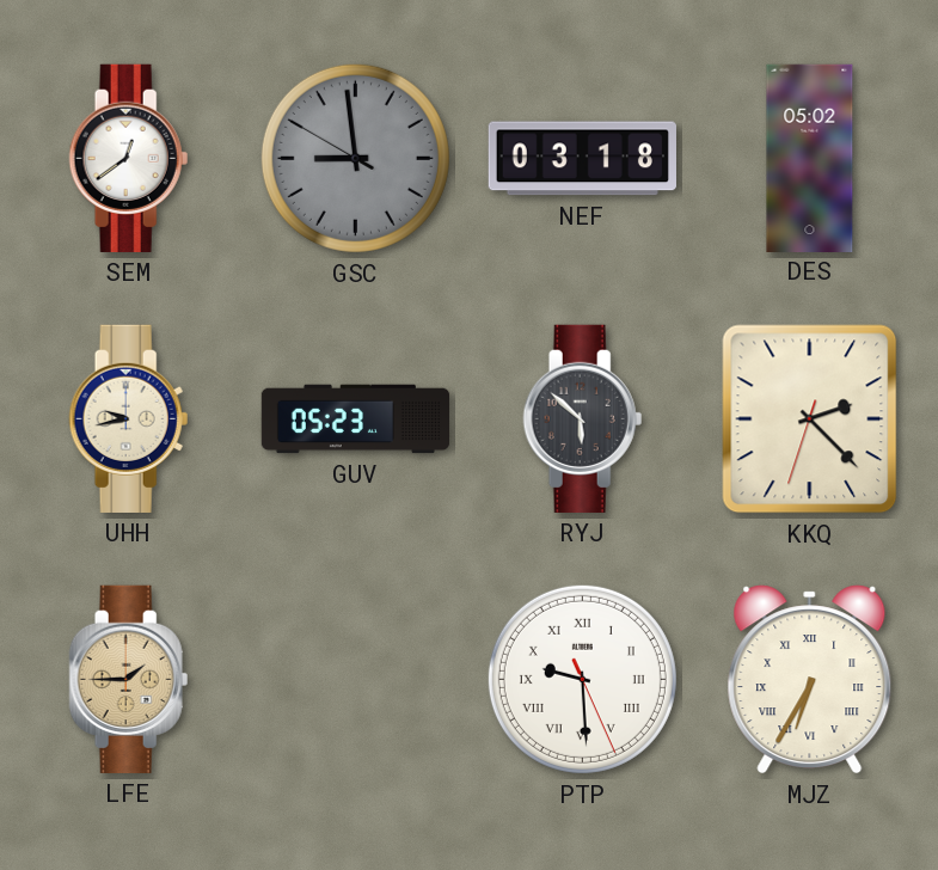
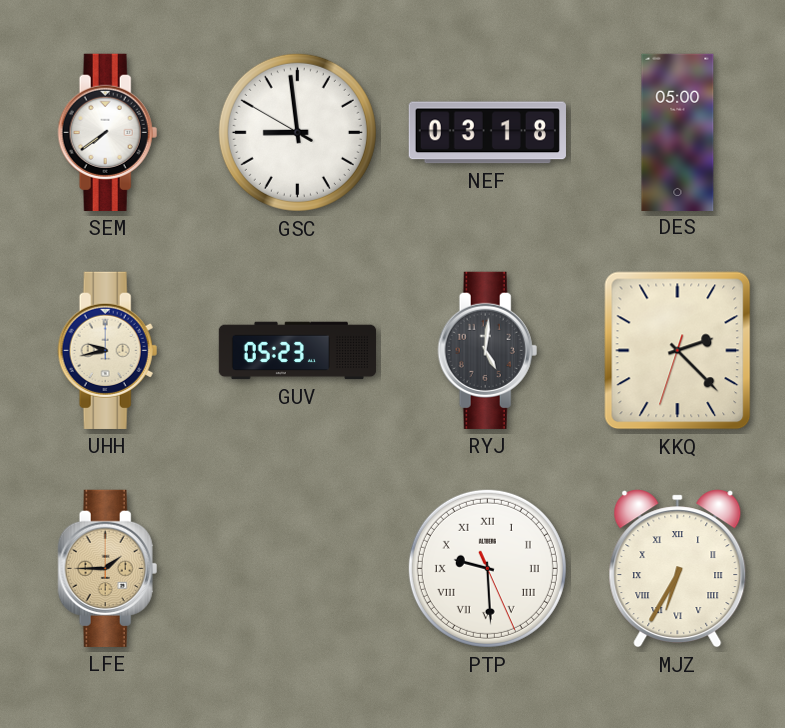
SEM: 12:39 -> 7:39 (108, 132)
GSC dial: grey -> white (297, 132)
DES: 05:02 -> 05:00 (678, 132)
RYJ: 5:52 -> 5:01 (488, 350)
